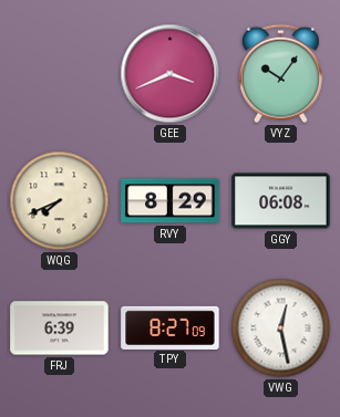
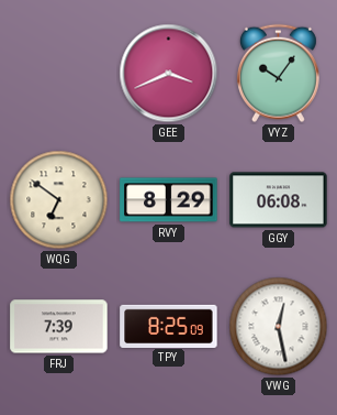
WQG: 7:41 -> 6:51 (59, 200)
FRJ: 6:39 -> 7:39 (59, 327)
TPY: 8:27 -> 8:25 (169, 326)
